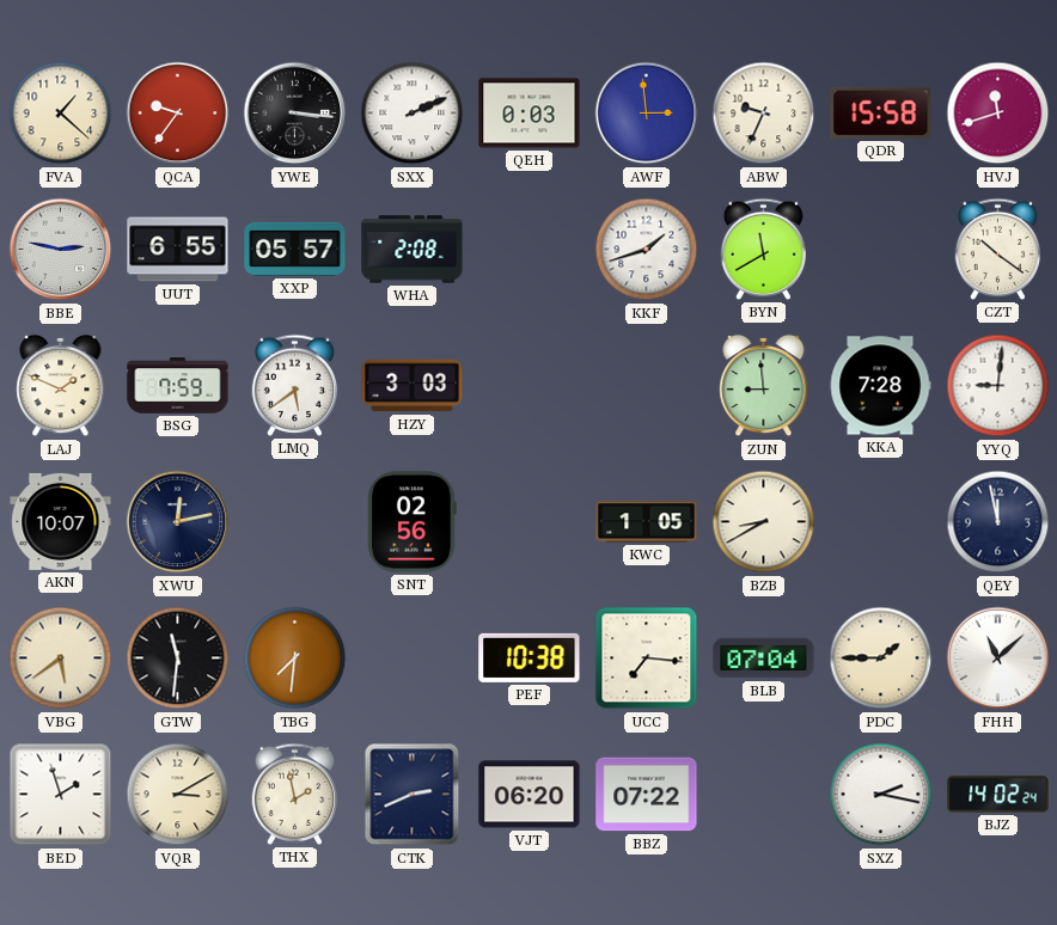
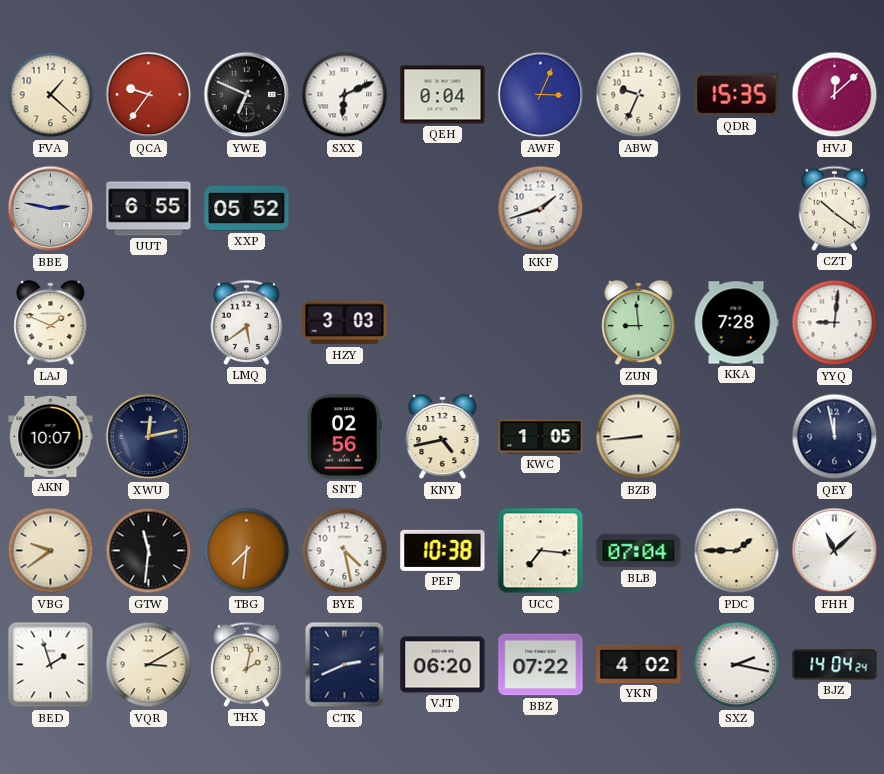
YWE: 3:16 -> 6:49 (247, 95)
SXX: 2:11 -> 6:11 (345, 95)
QEH: 0:03 -> 0:04 (443, 95)
AWF: 2:59 -> 3:04 (541, 95)
QDR: 15:58 -> 15:35 (737, 94)
HVJ: 11:42 -> 12:08 (835, 95)
XXP: 05:57 -> 05:52 (247, 208)
WHA: 2:08 -> none (413, 250)
BYN: 11:40 -> none (764, 249)
BSG: 7:59 -> none (178, 386)
KNY: none -> 4:43 (443, 437)
BZB: 8:40 -> 8:44 (639, 437)
VBG: 5:39 -> 9:39 (51, 551)
BYE: none -> 4:28 (345, 551)
THX: 1:58 -> 2:02 (247, 664)
YKN: none -> 4:02 (639, 664)
BJZ: 14:02 -> 14:04 (835, 665)
